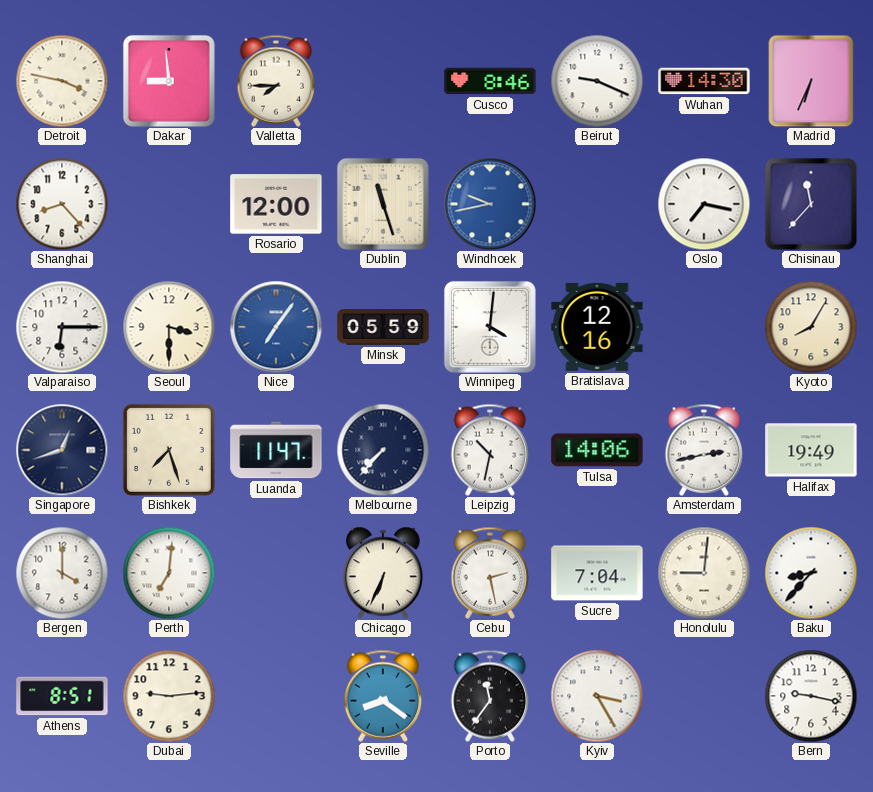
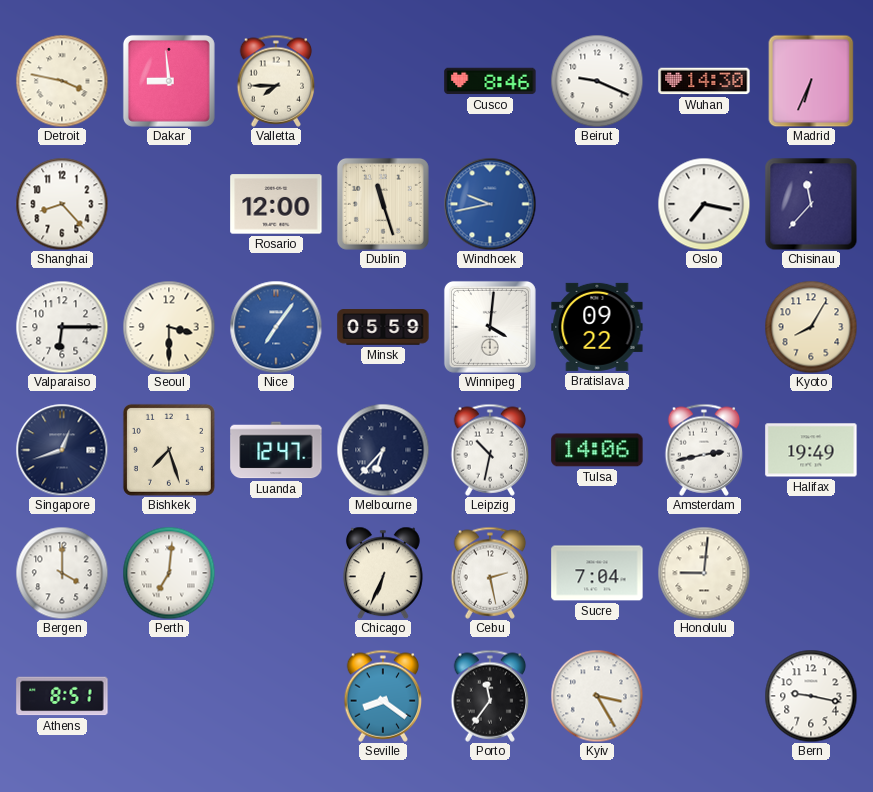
Bratislava: 12:16 -> 09:22 (597, 327)
Luanda: 11:47 -> 12:47 (276, 450)
Melbourne: 7:37 -> 6:37 (383, 450)
Baku: 8:37 -> none (811, 573)
Dubai: 9:14 -> none (169, 696)
